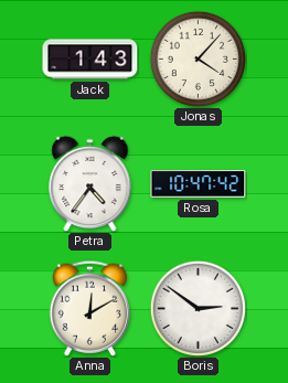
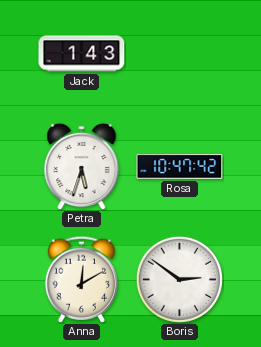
Jonas: 4:07 -> none (198, 58)
Petra: 4:36 -> 5:33 (82, 166)
